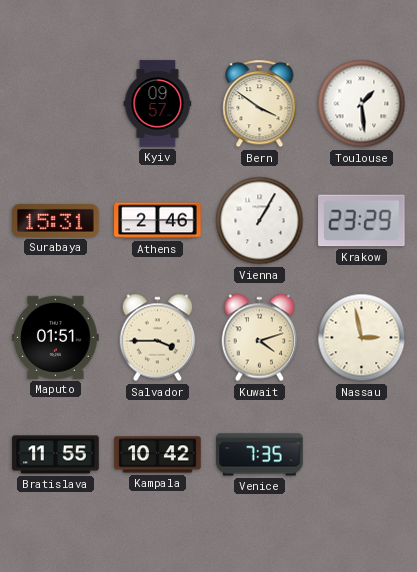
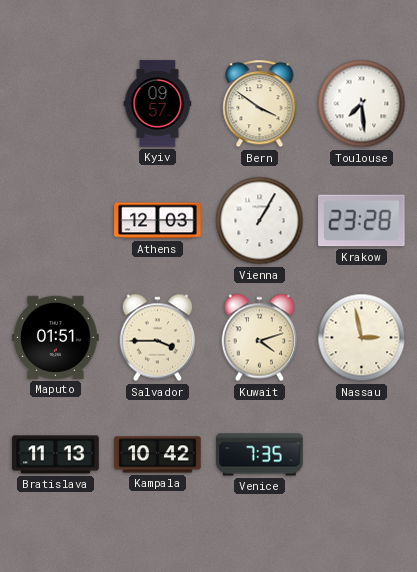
Toulouse: 1:29 -> 7:29 (362, 104)
Surabaya: 15:31 -> none (56, 220)
Athens: 2:46 -> 12:03 (158, 221)
Krakow: 23:29 -> 23:28 (362, 221)
Bratislava: 11:55 -> 11:13 (56, 455)
